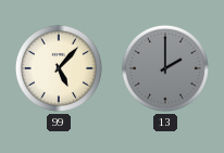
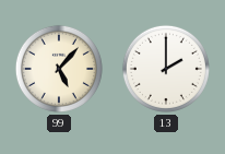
13 dial: grey -> white (166, 69)
